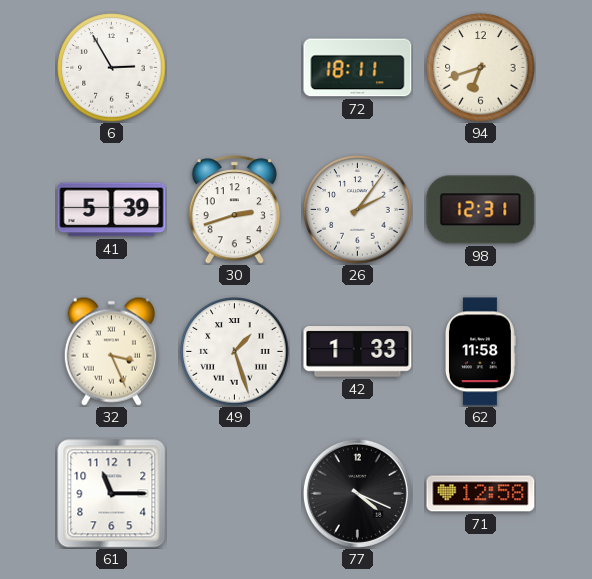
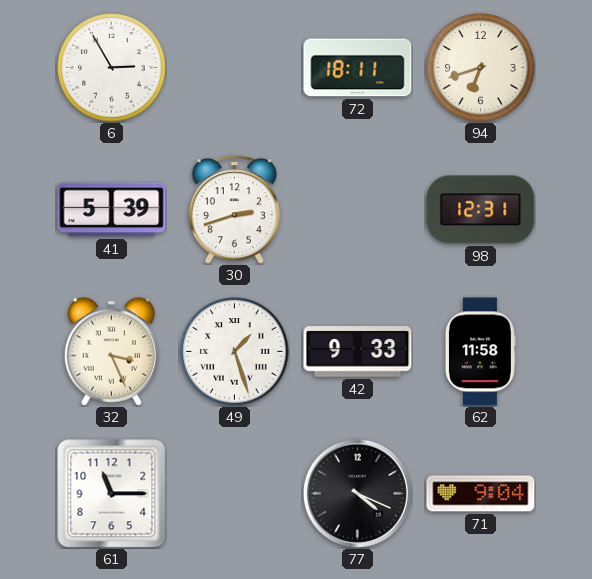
26: 2:06 -> none (358, 210)
42: 1:33 -> 9:33 (358, 352)
71: 12:58 -> 9:04 (481, 494)
